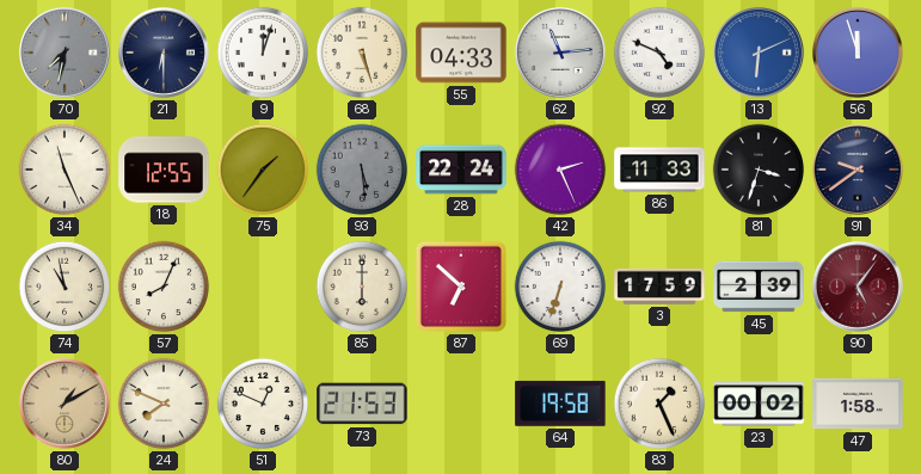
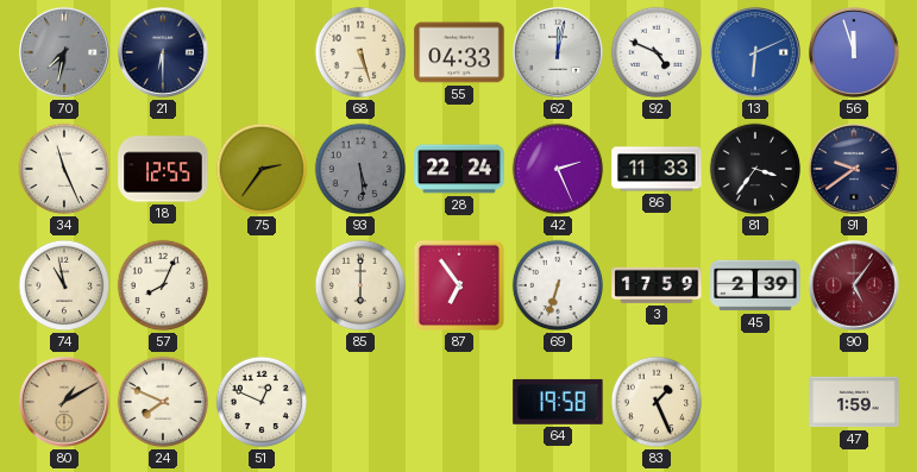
9: 12:03 -> none (263, 53)
62: 11:14 -> 12:02 (558, 52)
75: 1:36 -> 2:36 (262, 169)
81: 3:33 -> 3:36 (755, 169)
87: 6:52 -> 6:54 (459, 285)
73: 21:53 -> none (362, 404)
23: 00:02 -> none (759, 404)
47: 1:58 -> 1:59 (854, 402)
